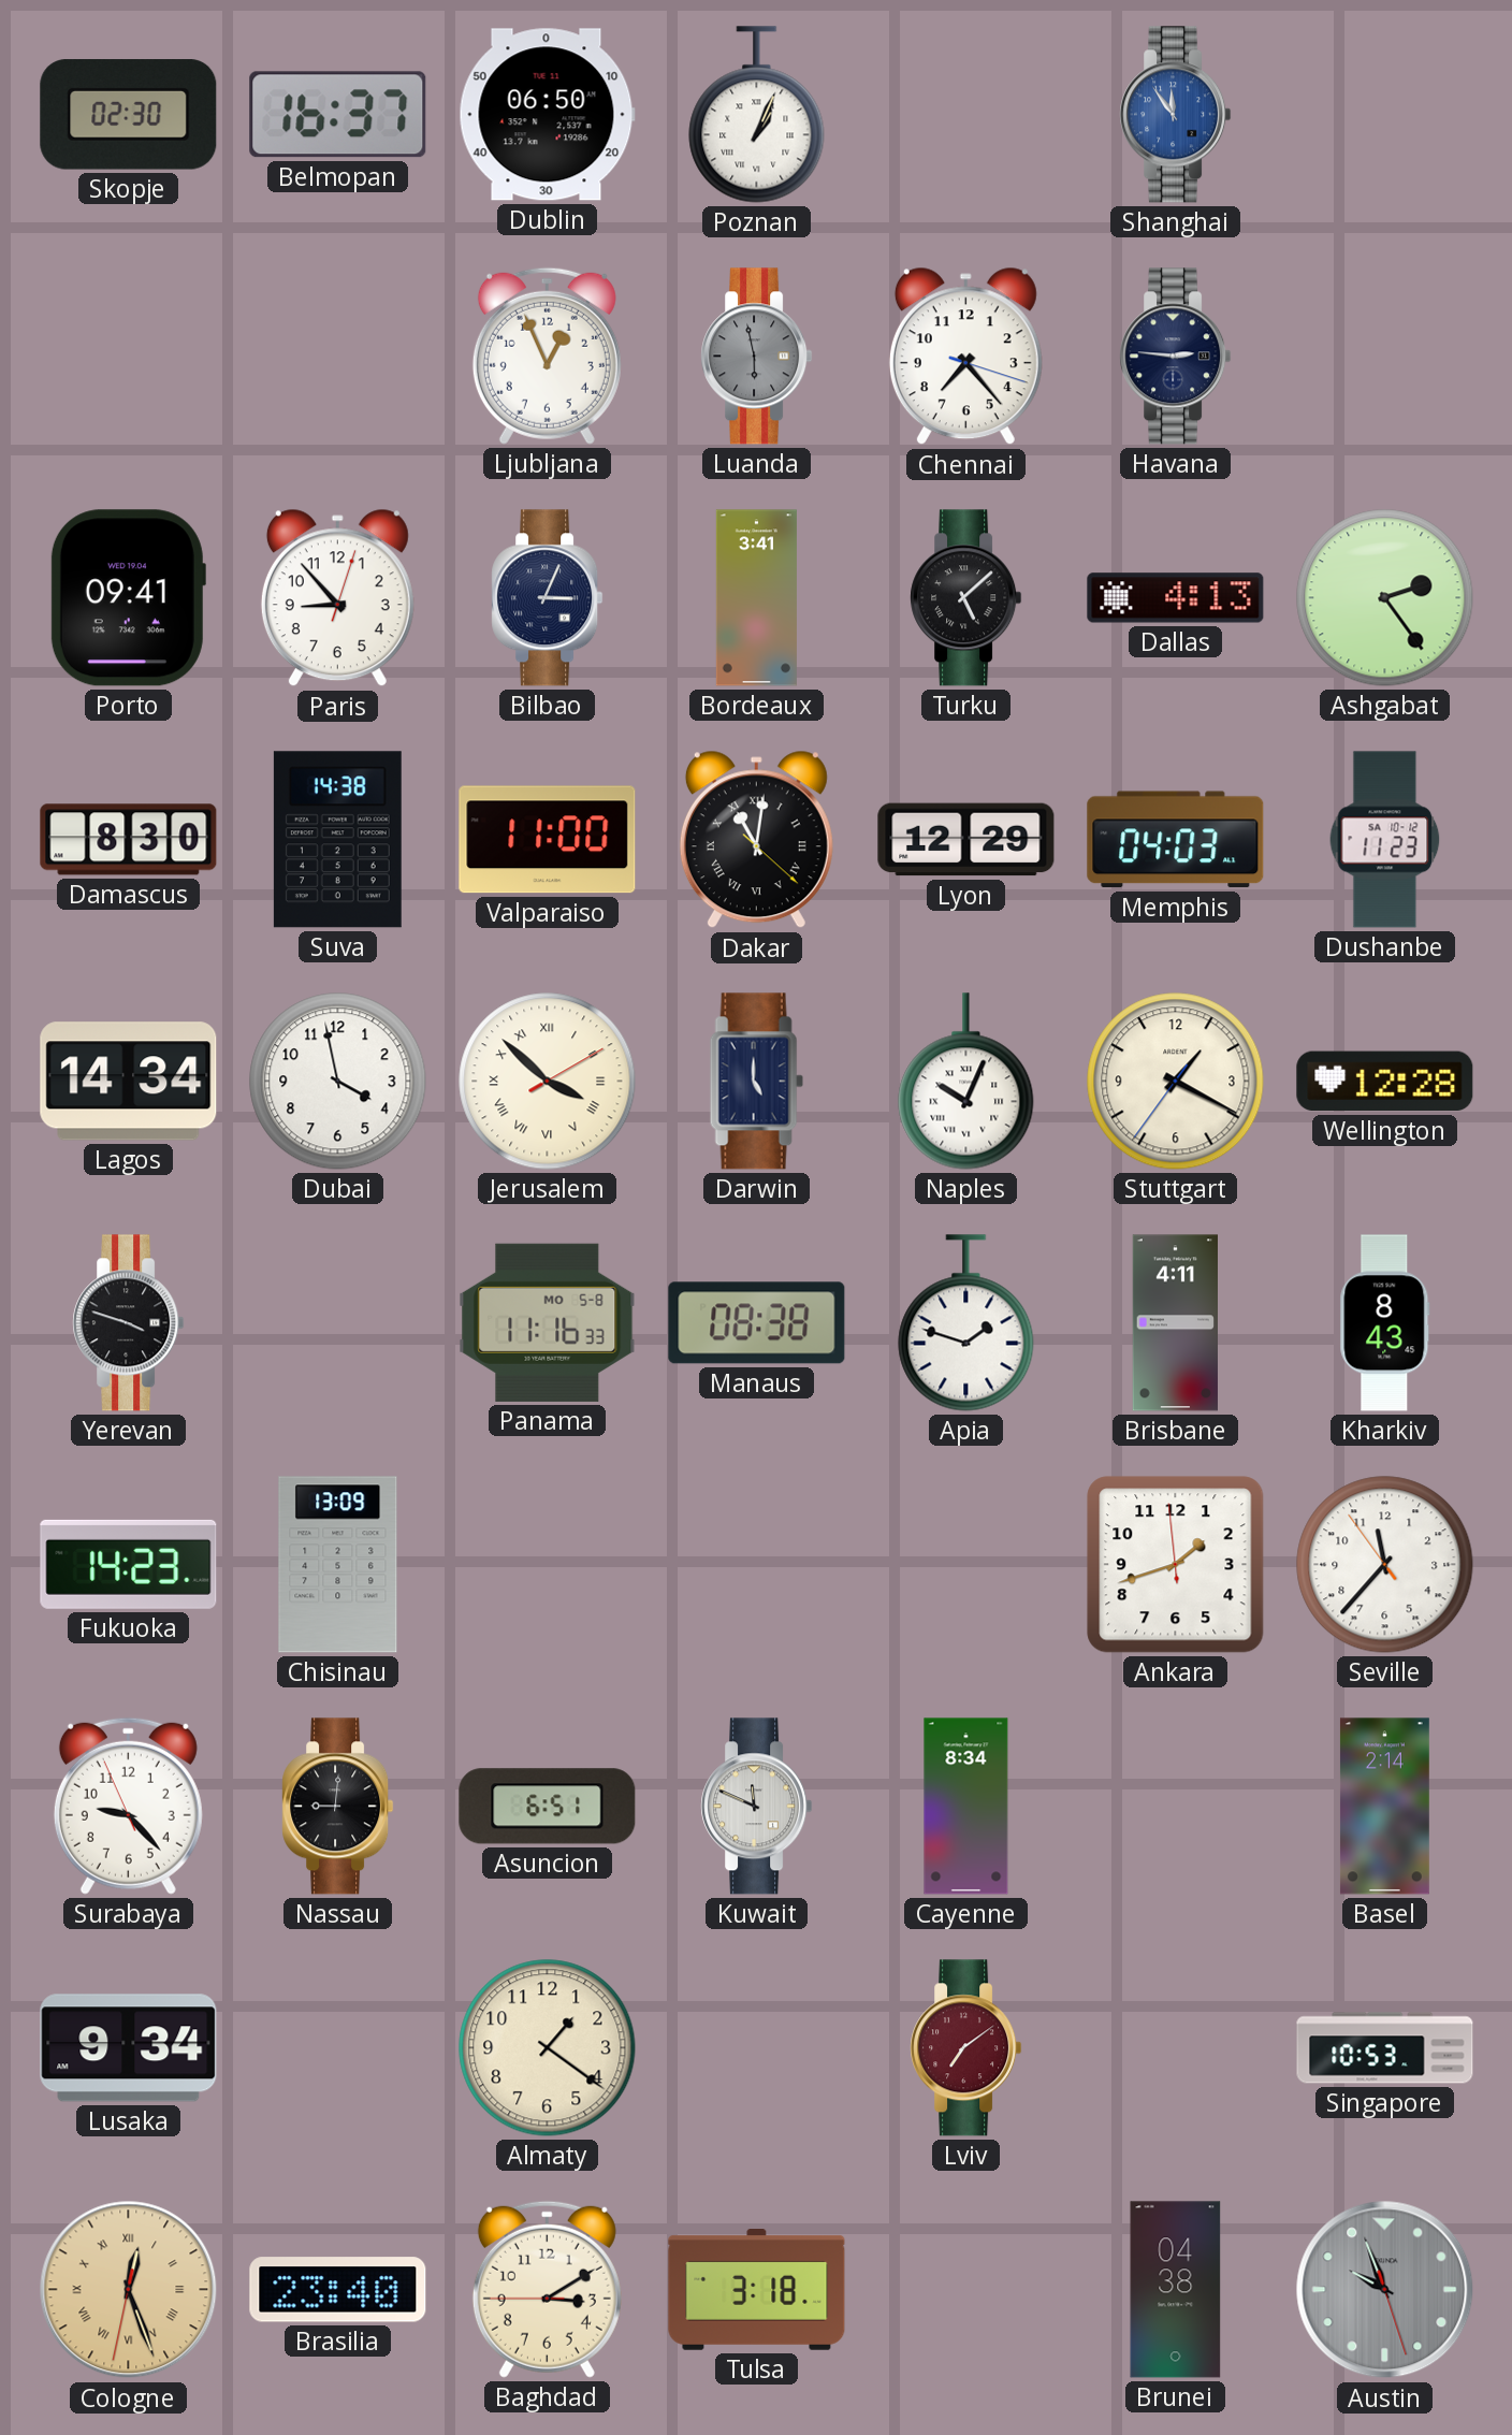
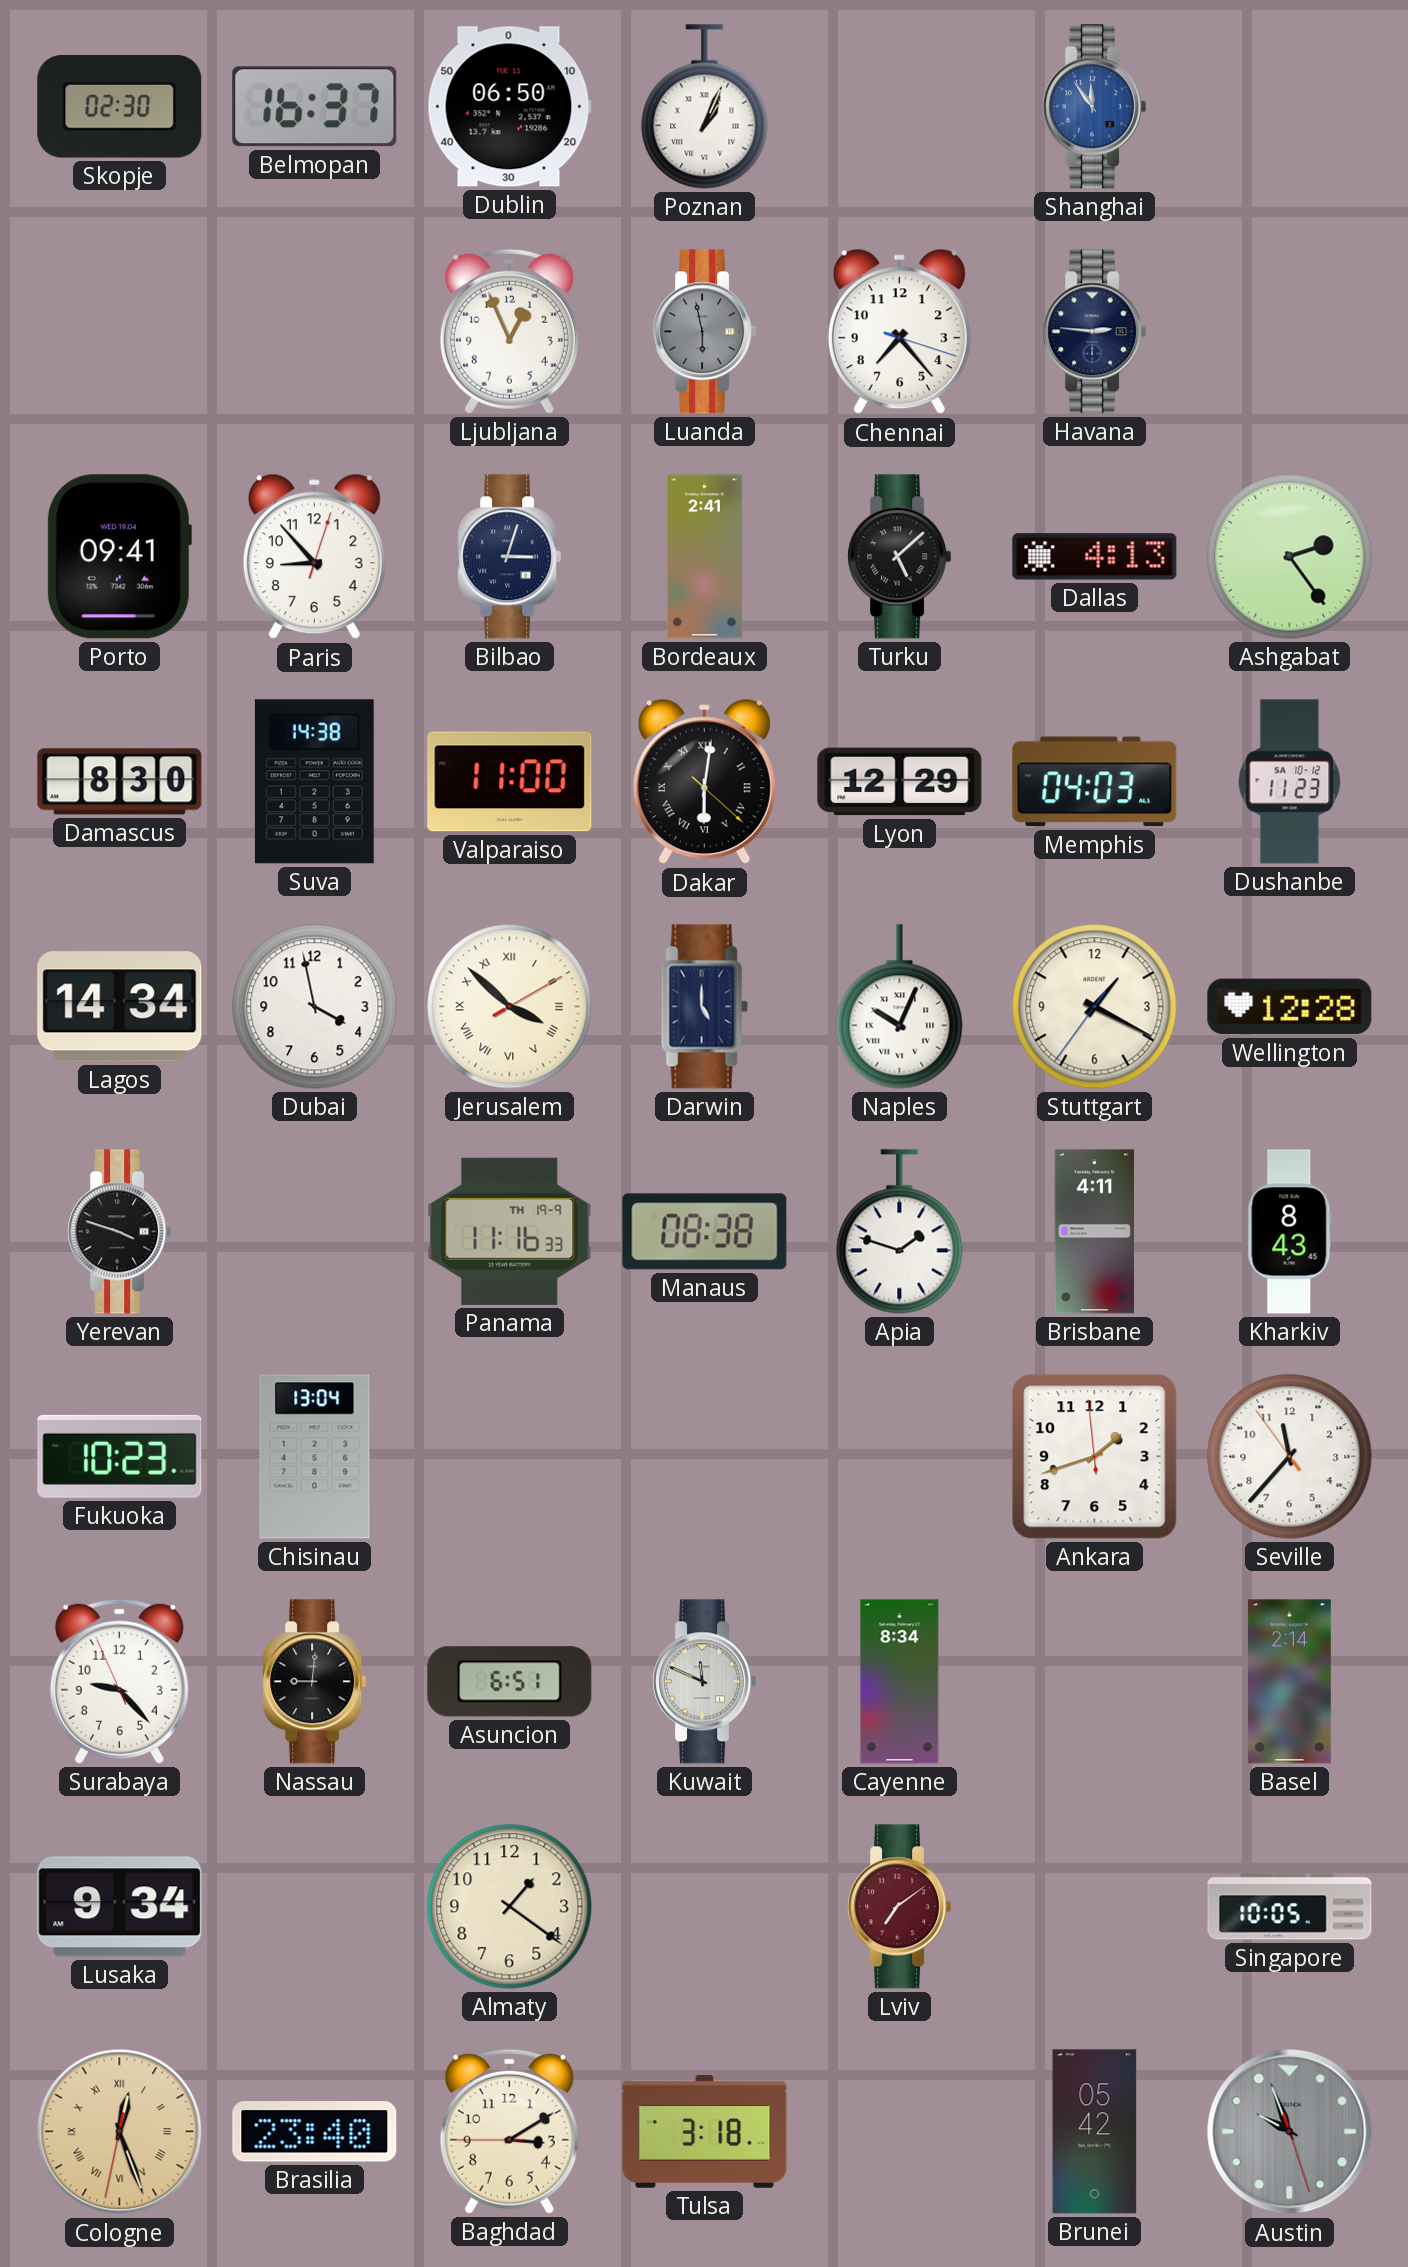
Bilbao: 3:04 -> 3:03 (510, 557)
Bordeaux: 3:41 -> 2:41 (704, 557)
Dakar: 11:01 -> 6:01 (704, 782)
Panama date: MO 5-8 -> TH 19-9 (510, 1231)
Fukuoka: 14:23 -> 10:23 (120, 1456)
Chisinau: 13:09 -> 13:04 (315, 1457)
Singapore: 10:53 -> 10:05 (1290, 1907)
Brunei: 04:38 -> 05:42 (1095, 2132)
